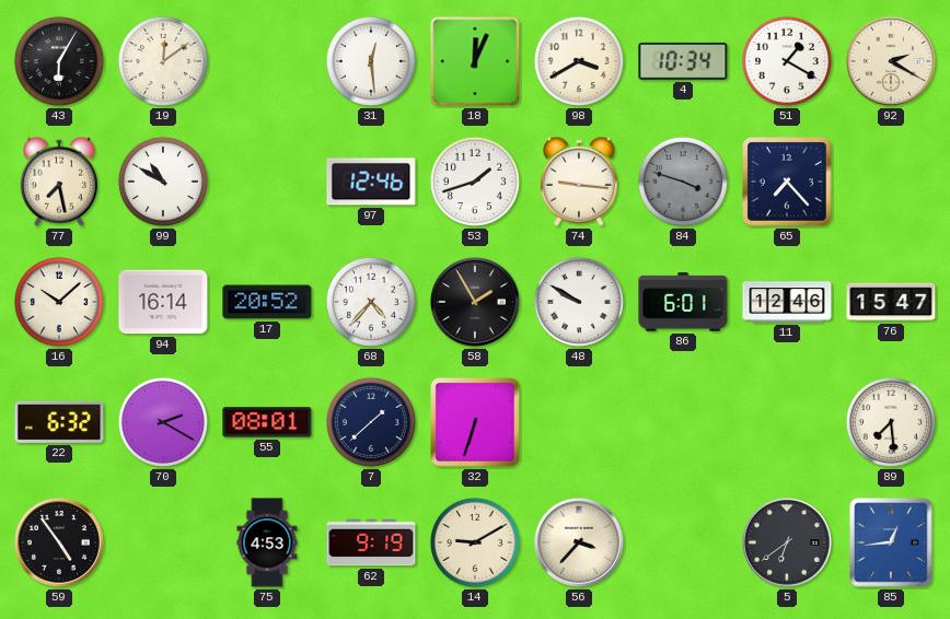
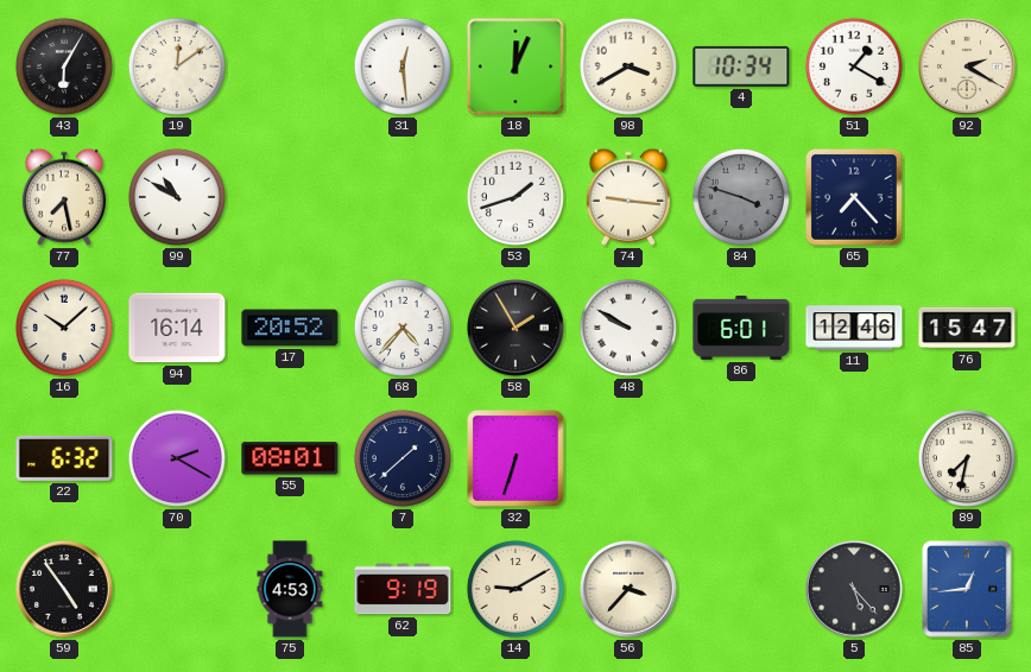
97: 12:46 -> none (371, 182)
89: 7:29 -> 7:32 (967, 458)
5: 6:39 -> 5:23 (854, 589)
